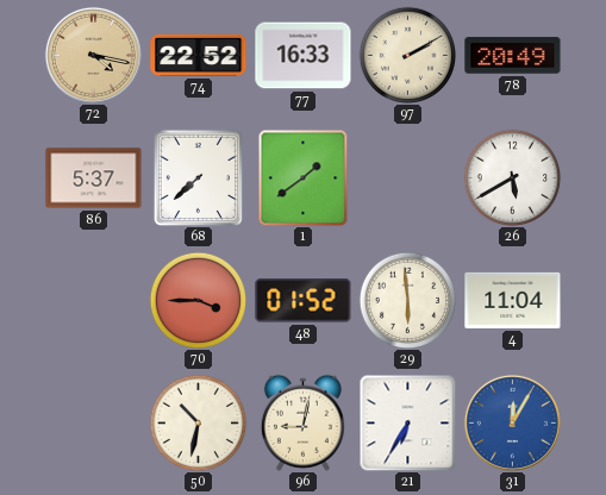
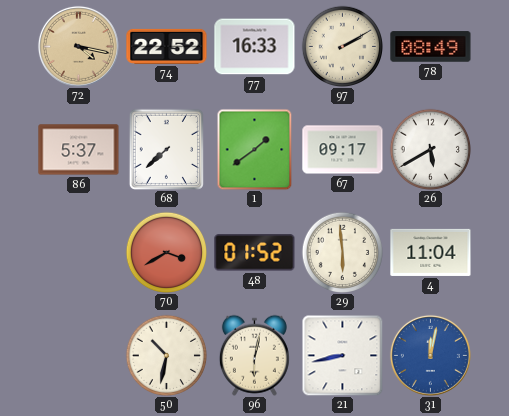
78: 20:49 -> 08:49 (431, 47)
67: none -> 09:17 (343, 150)
70: 3:45 -> 3:40 (166, 252)
96: 9:02 -> 6:02 (254, 355)
21: 6:35 -> 8:43 (342, 355)
31: 12:05 -> 12:02 (430, 355)
